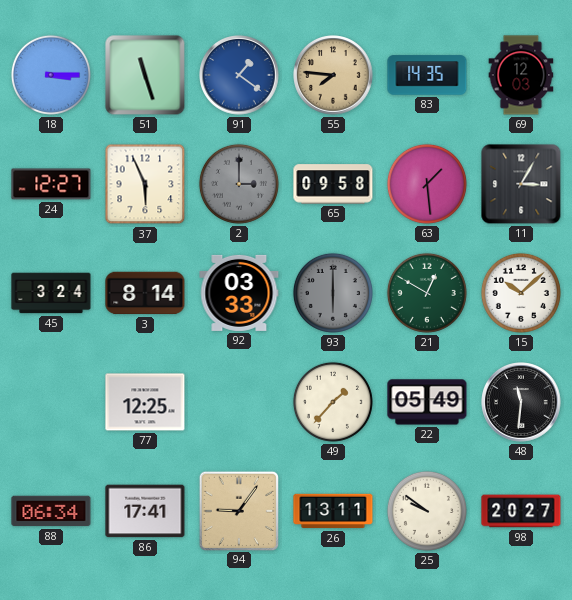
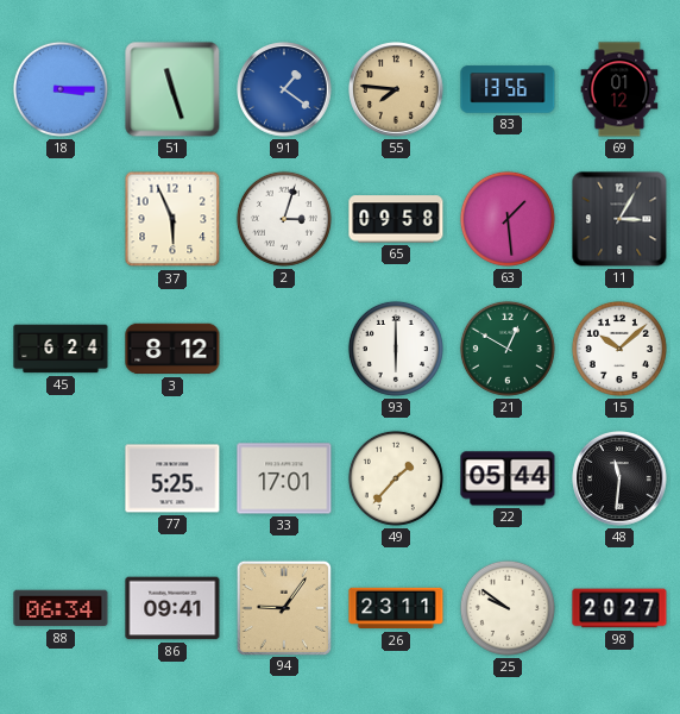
83: 14:35 -> 13:56 (508, 89)
69: 12:03 -> 01:12 (619, 89)
24: 12:27 -> none (51, 184)
2: 3:00 -> 3:03 (284, 219)
2 dial: grey -> white (284, 219)
45: 3:24 -> 6:24 (61, 349)
3: 8:14 -> 8:12 (172, 349)
92: 03:33 -> none (239, 293)
93 dial: grey -> white (396, 349)
77: 12:25 -> 5:25 (172, 478)
33: none -> 17:01 (284, 478)
22: 05:49 -> 05:44 (508, 478)
86: 17:41 -> 09:41 (172, 608)
26: 13:11 -> 23:11 (396, 608)
